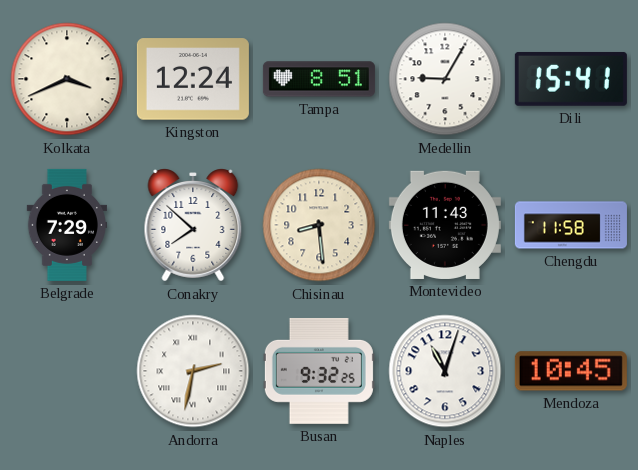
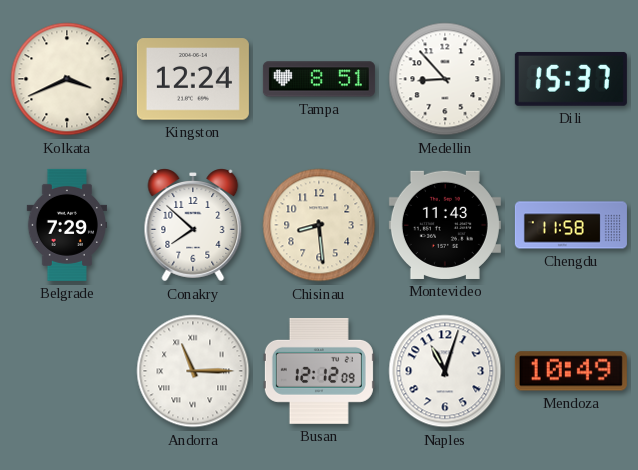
Medellin: 9:05 -> 8:53 (445, 79)
Dili: 15:41 -> 15:37 (571, 79)
Andorra: 2:32 -> 11:15 (193, 371)
Busan: 9:32 -> 12:12 (319, 371)
Mendoza: 10:45 -> 10:49 (571, 371)
